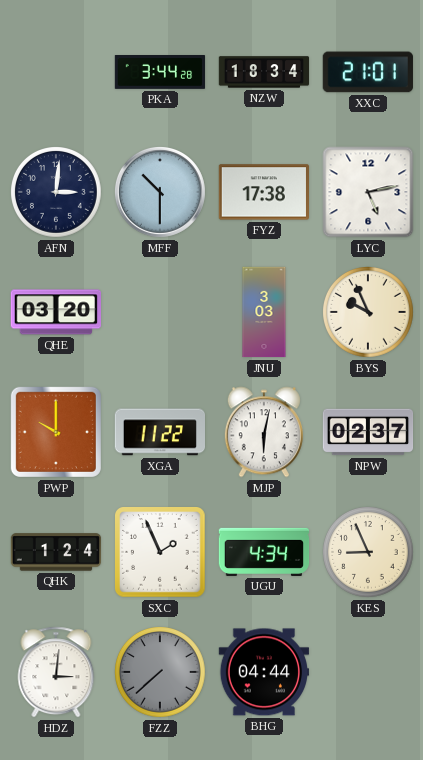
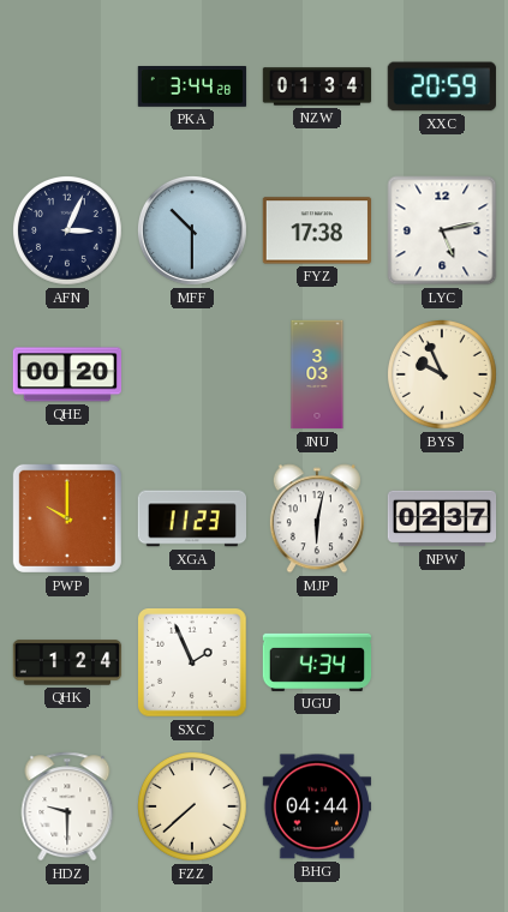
NZW: 18:34 -> 01:34 (317, 86)
XXC: 21:01 -> 20:59 (442, 86)
AFN: 3:01 -> 3:04 (68, 232)
QHE: 03:20 -> 00:20 (66, 374)
XGA: 11:22 -> 11:23 (191, 518)
KES: 8:56 -> none (369, 553)
HDZ: 3:01 -> 9:30 (67, 806)
FZZ dial: grey -> cream (193, 808)
